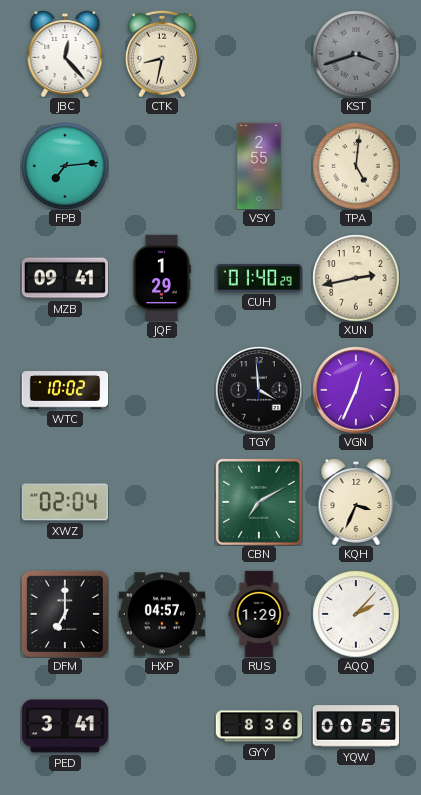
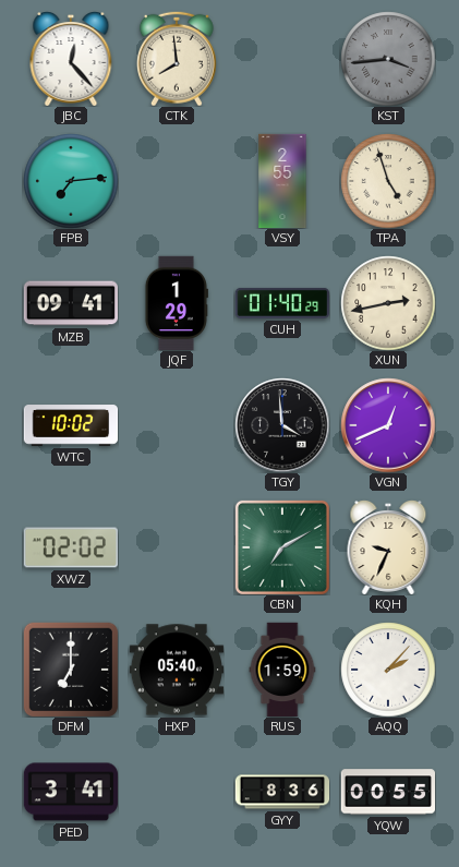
CTK: 8:32 -> 7:59 (177, 59)
KST: 3:42 -> 3:44 (388, 59)
TPA: 5:01 -> 4:57 (388, 181)
VGN: 12:34 -> 12:41 (388, 425)
XWZ: 02:04 -> 02:02 (70, 547)
KQH: 3:34 -> 9:34 (388, 547)
HXP: 04:57 -> 05:40 (177, 670)
RUS: 1:29 -> 1:59 (282, 670)
